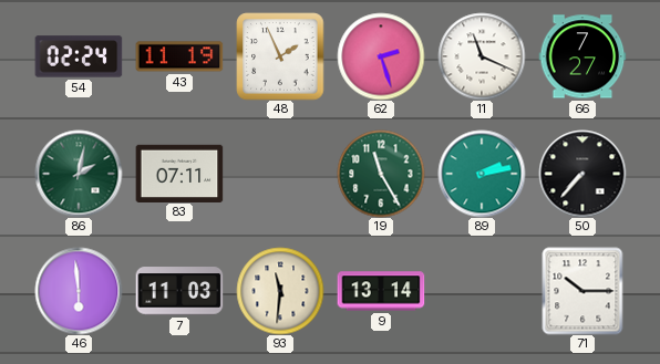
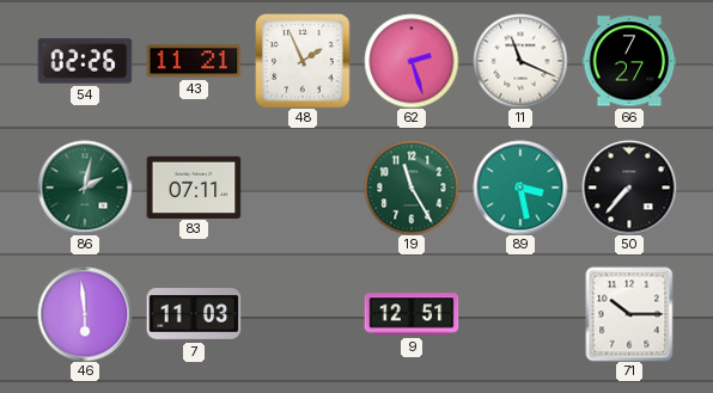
54: 02:24 -> 02:26 (85, 61)
43: 11:19 -> 11:21 (194, 61)
89: 2:13 -> 3:28 (520, 188)
93: 11:31 -> none (280, 291)
9: 13:14 -> 12:51 (412, 314)
